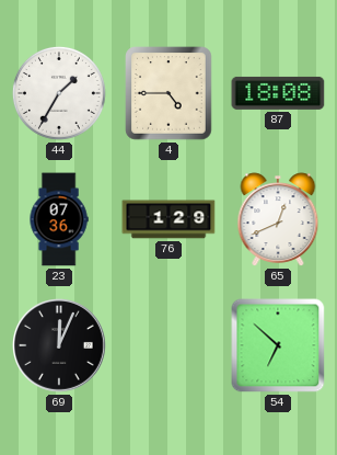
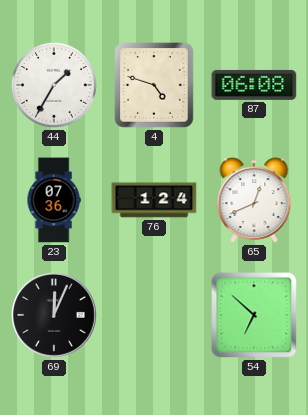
4: 4:45 -> 4:48 (154, 85)
87: 18:08 -> 06:08 (254, 85)
76: 1:29 -> 1:24 (154, 200)
